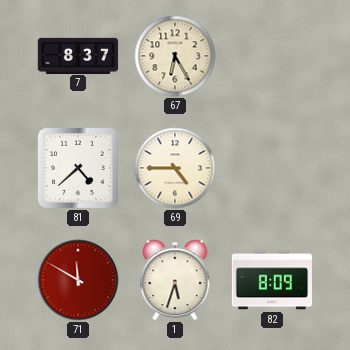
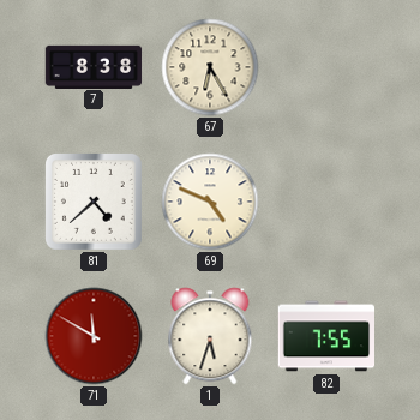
7: 8:37 -> 8:38 (94, 66)
69: 4:45 -> 4:49 (210, 202)
82: 8:09 -> 7:55 (326, 336)
